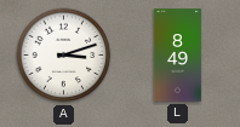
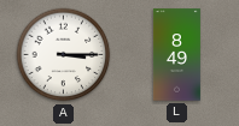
A: 3:12 -> 3:15 (64, 55)
